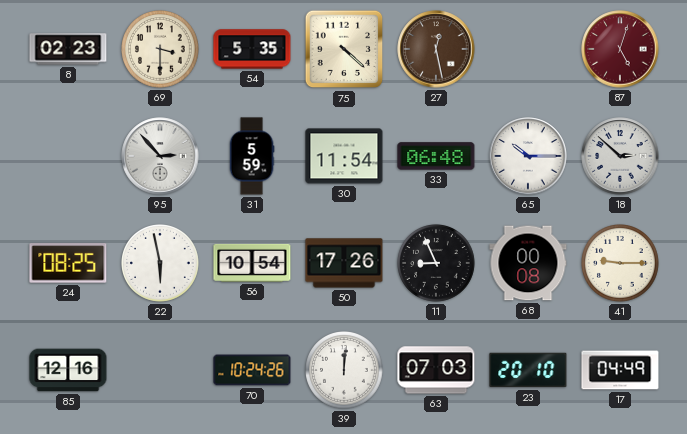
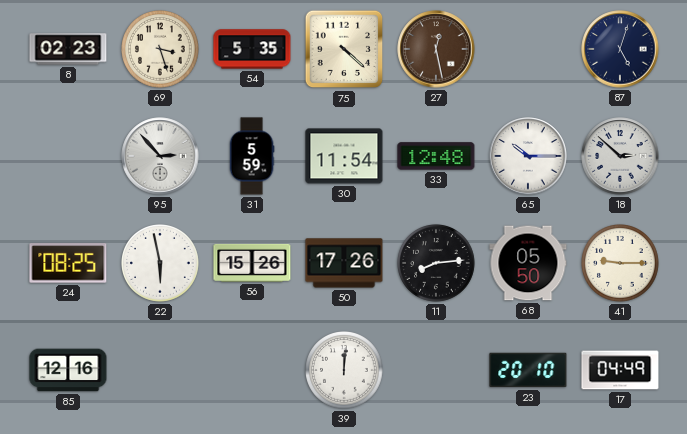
69: 3:30 -> 3:27 (161, 50)
87 dial: burgundy -> navy (620, 49)
33: 06:48 -> 12:48 (436, 156)
56: 10:54 -> 15:26 (252, 263)
11: 8:56 -> 8:14 (437, 264)
68: 00:08 -> 05:50 (528, 263)
70: 10:24 -> none (252, 370)
63: 07:03 -> none (436, 370)
